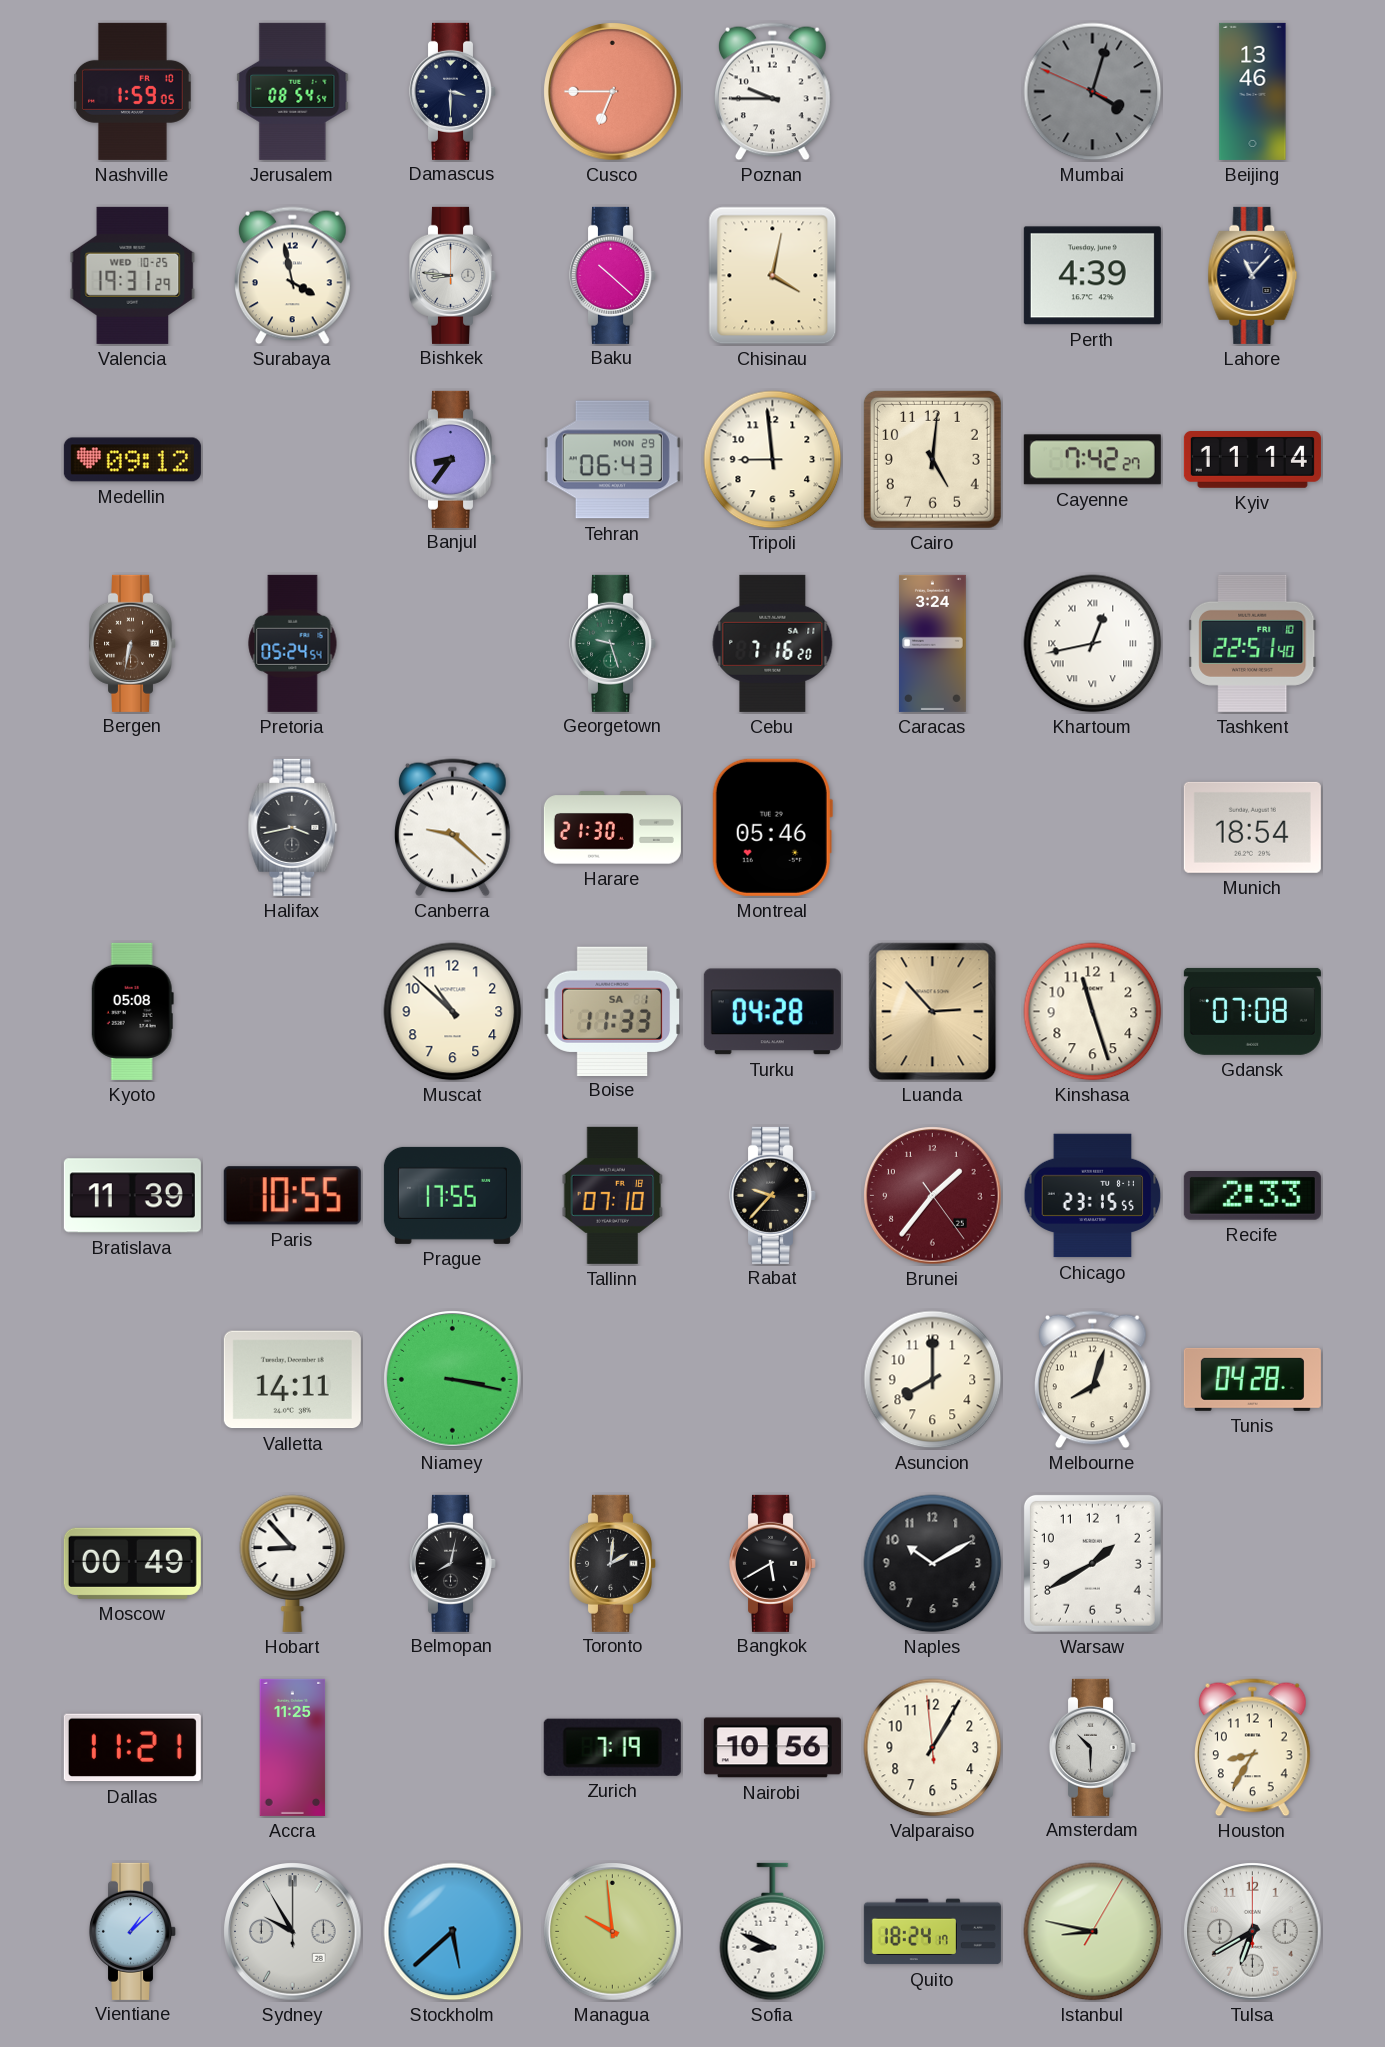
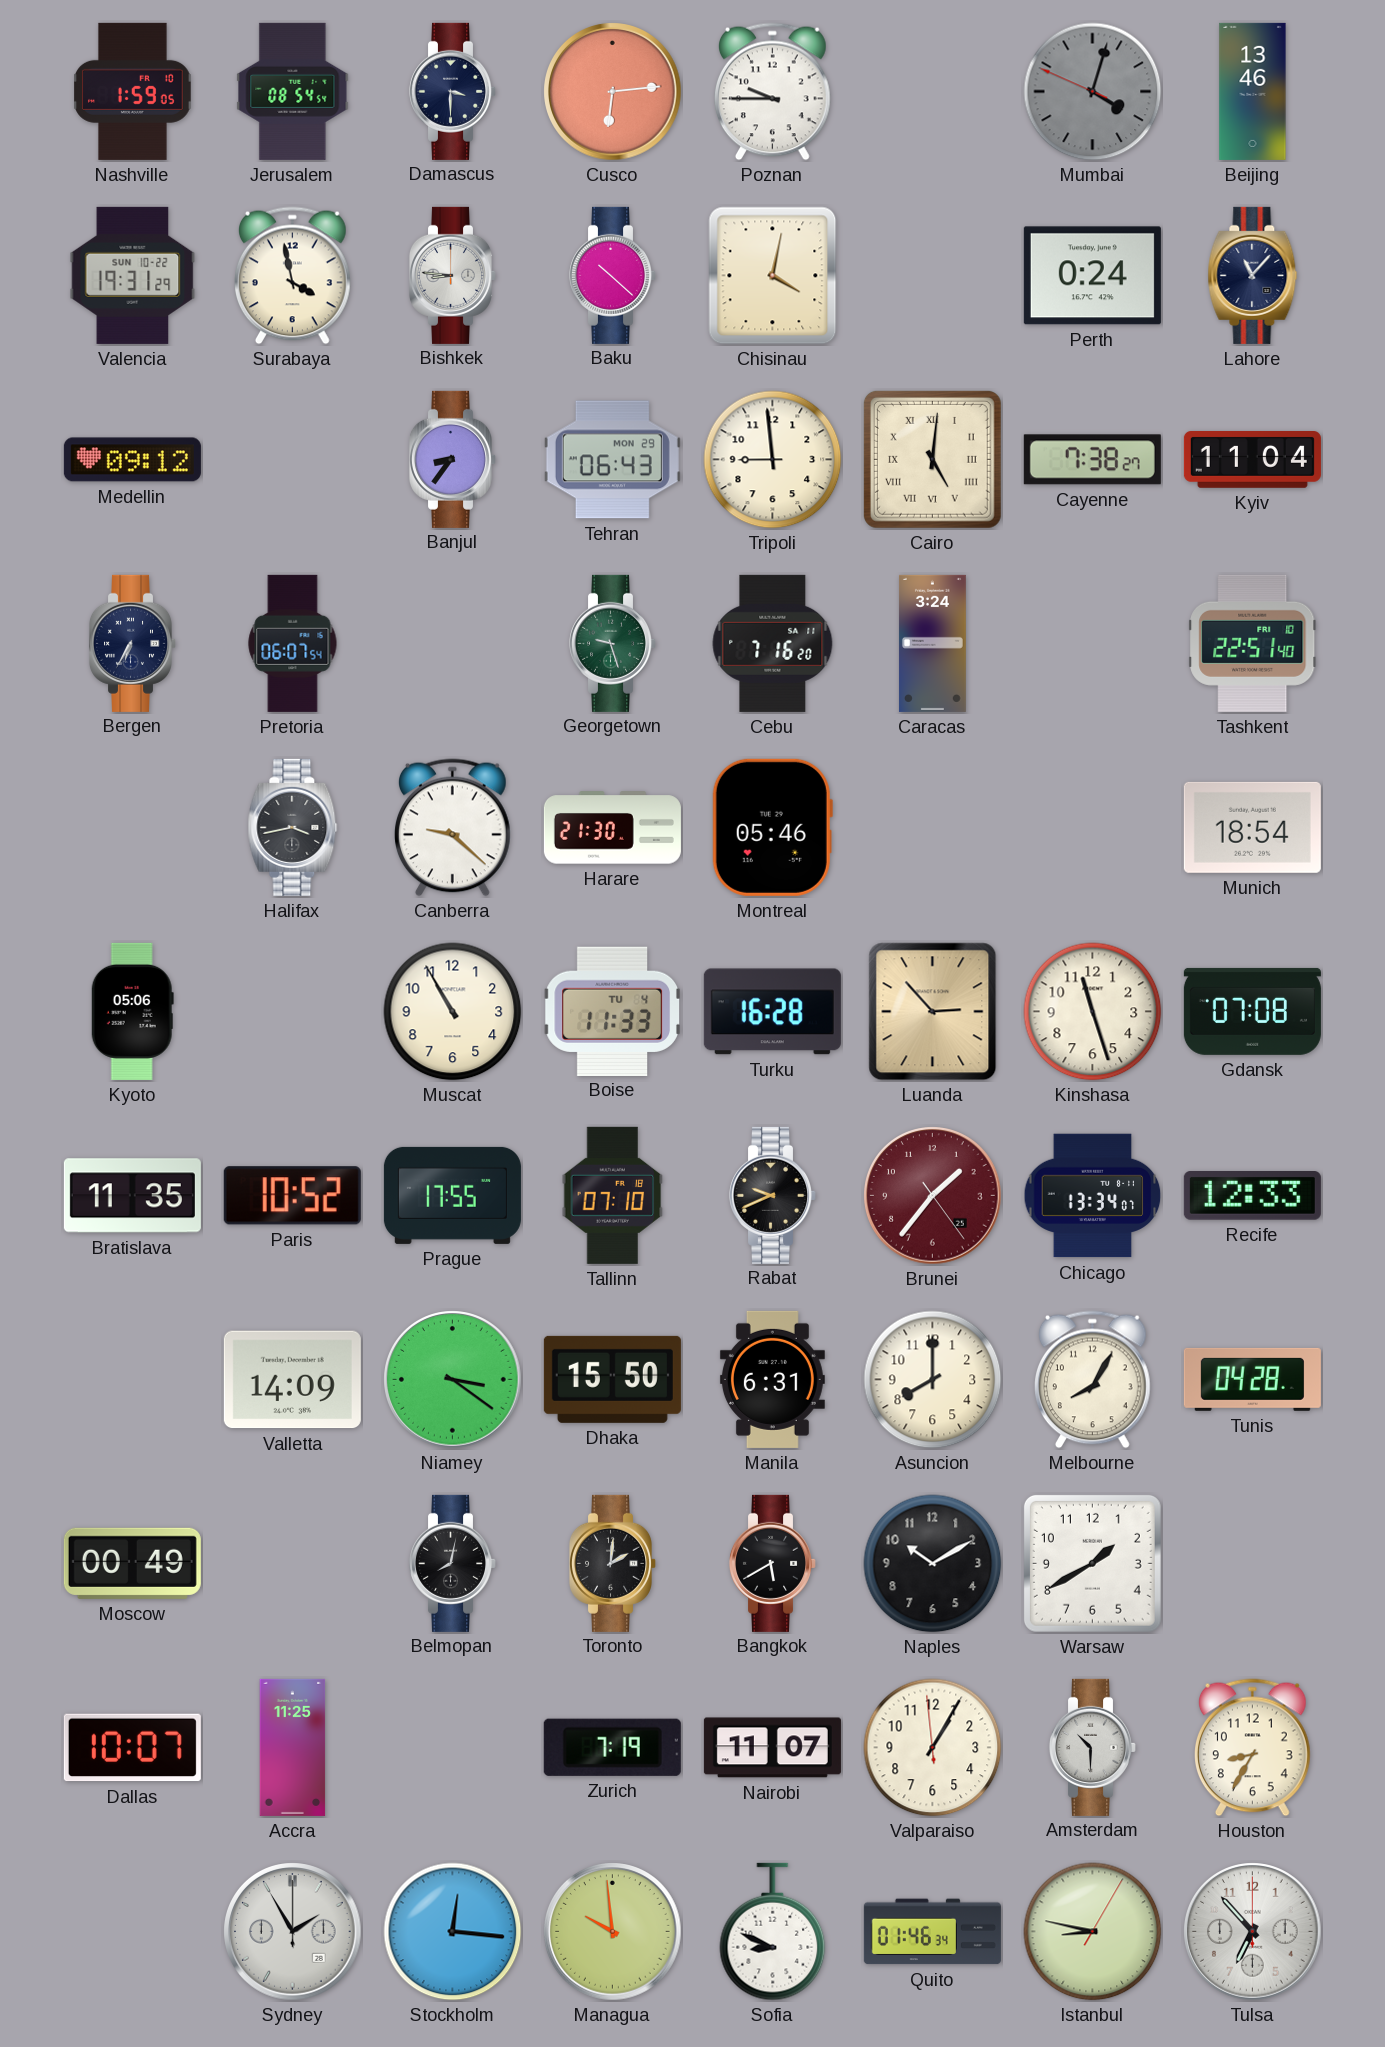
Cusco: 6:45 -> 6:14 (613, 92)
Valencia date: WED 10-25 -> SUN 10-22 (133, 275)
Perth: 4:39 -> 0:24 (1092, 276)
Cairo numerals: Arabic -> Roman (932, 459)
Cayenne: 7:42 -> 7:38 (1092, 460)
Kyiv: 11:14 -> 11:04 (1252, 460)
Bergen: 6:32 -> 6:35 (132, 643)
Bergen dial: brown -> navy (132, 643)
Pretoria: 05:24 -> 06:07 (293, 643)
Khartoum: 12:43 -> none (1093, 644)
Kyoto: 05:08 -> 05:06 (132, 1011)
Muscat: 10:52 -> 10:55 (453, 1012)
Boise date: SA 1 -> TU 4 (612, 1011)
Turku: 04:28 -> 16:28 (772, 1012)
Bratislava: 11:39 -> 11:35 (132, 1196)
Paris: 10:55 -> 10:52 (292, 1196)
Rabat: 9:37 -> 9:41 (772, 1195)
Chicago: 23:15 -> 13:34 (1093, 1196)
Recife: 2:33 -> 12:33 (1252, 1196)
Valletta: 14:11 -> 14:09 (292, 1380)
Niamey: 3:17 -> 3:21 (453, 1380)
Dhaka: none -> 15:50 (612, 1379)
Manila: none -> 6:31 (772, 1379)
Melbourne: 8:03 -> 8:05 (1093, 1380)
Hobart: 8:53 -> none (293, 1563)
Dallas: 11:21 -> 10:07 (132, 1748)
Nairobi: 10:56 -> 11:07 (772, 1748)
Vientiane: 1:08 -> none (132, 1931)
Sydney: 9:55 -> 1:55 (293, 1932)
Stockholm: 5:38 -> 12:16 (453, 1932)
Quito: 18:24 -> 01:46 (932, 1932)
Tulsa: 6:40 -> 6:53 (1253, 1932)
